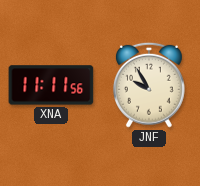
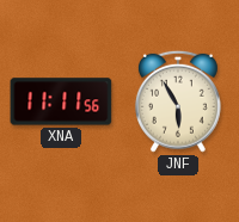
JNF: 9:55 -> 5:55 (178, 101)
